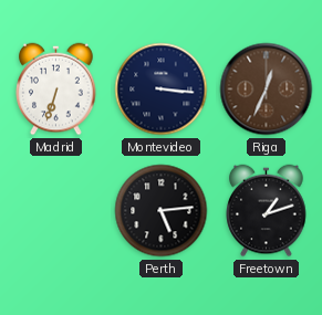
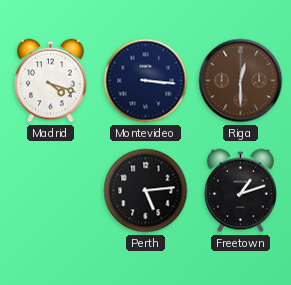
Madrid: 6:33 -> 4:18 (51, 81)
Riga: 12:34 -> 12:30 (241, 81)
